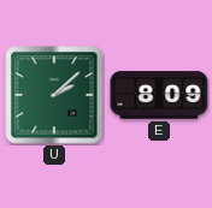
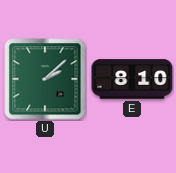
E: 8:09 -> 8:10 (132, 79)
